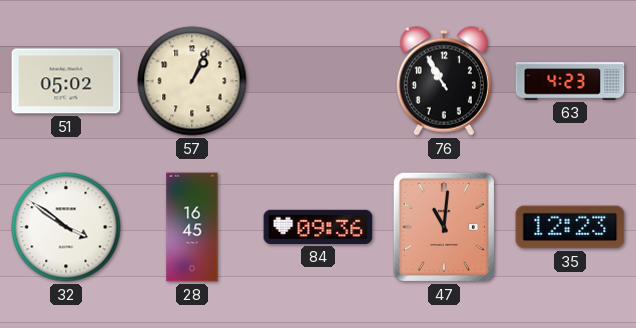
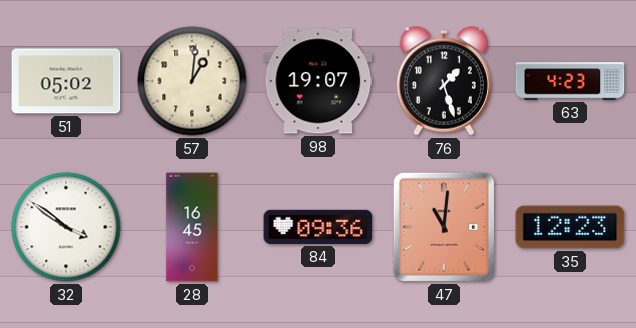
57: 1:04 -> 1:01 (192, 81)
98: none -> 19:07 (318, 81)
76: 10:55 -> 1:27 (444, 81)
